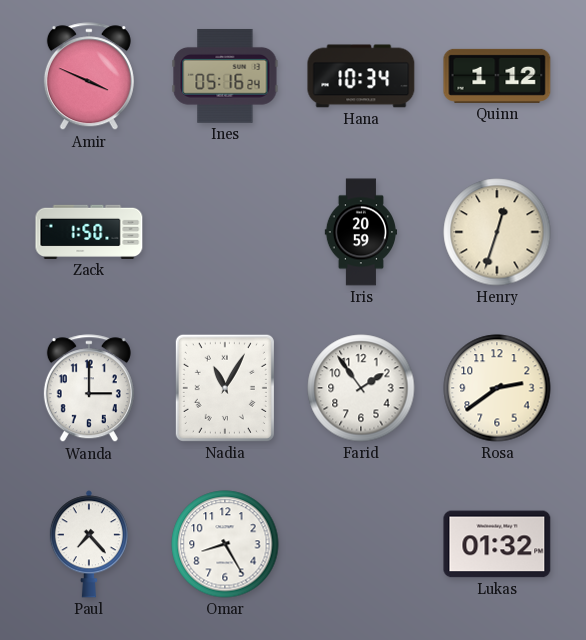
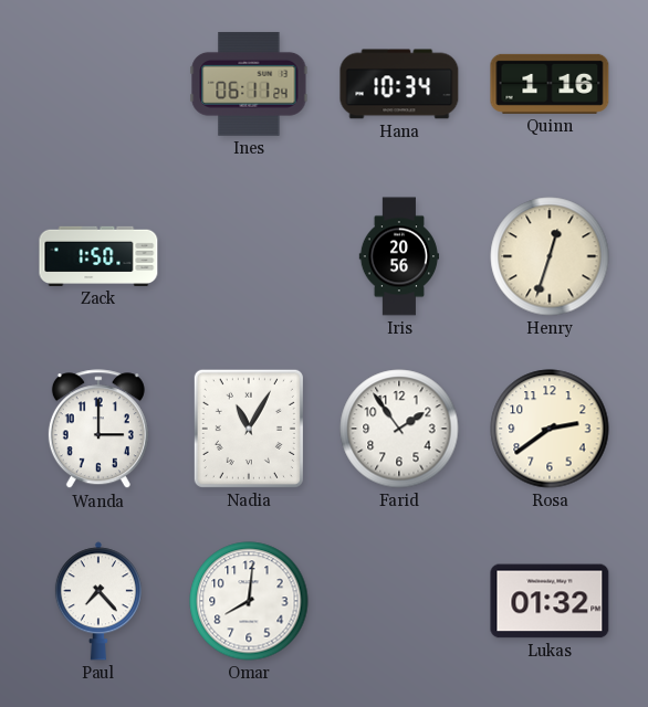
Amir: 3:49 -> none (89, 77)
Ines: 05:16 -> 06:11 (249, 84)
Quinn: 1:12 -> 1:16 (550, 84)
Iris: 20:59 -> 20:56 (398, 256)
Omar: 8:25 -> 8:01 (249, 601)
